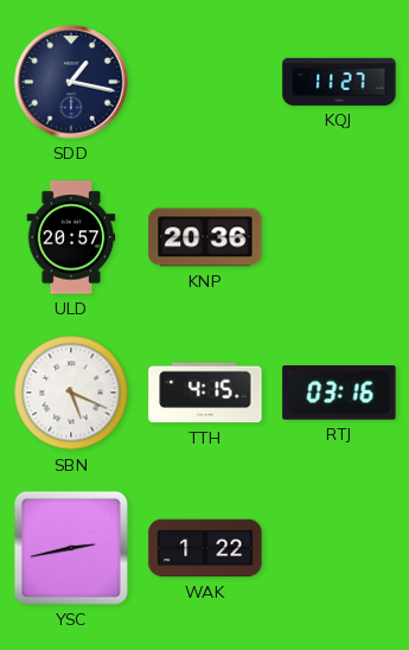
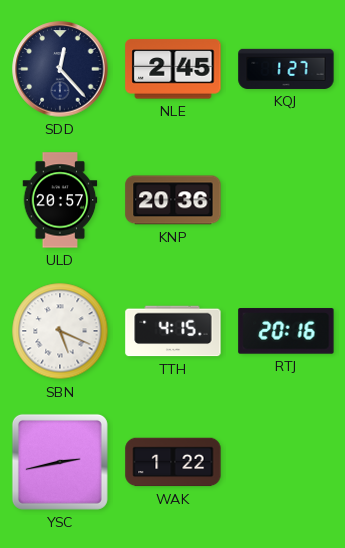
SDD: 1:17 -> 12:23 (60, 69)
NLE: none -> 2:45 (173, 69)
KQJ: 11:27 -> 1:27 (286, 69)
RTJ: 03:16 -> 20:16 (286, 331)
